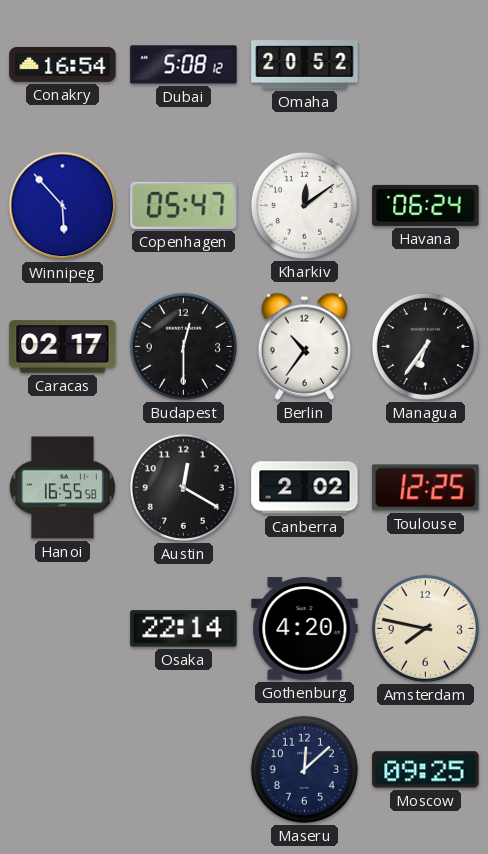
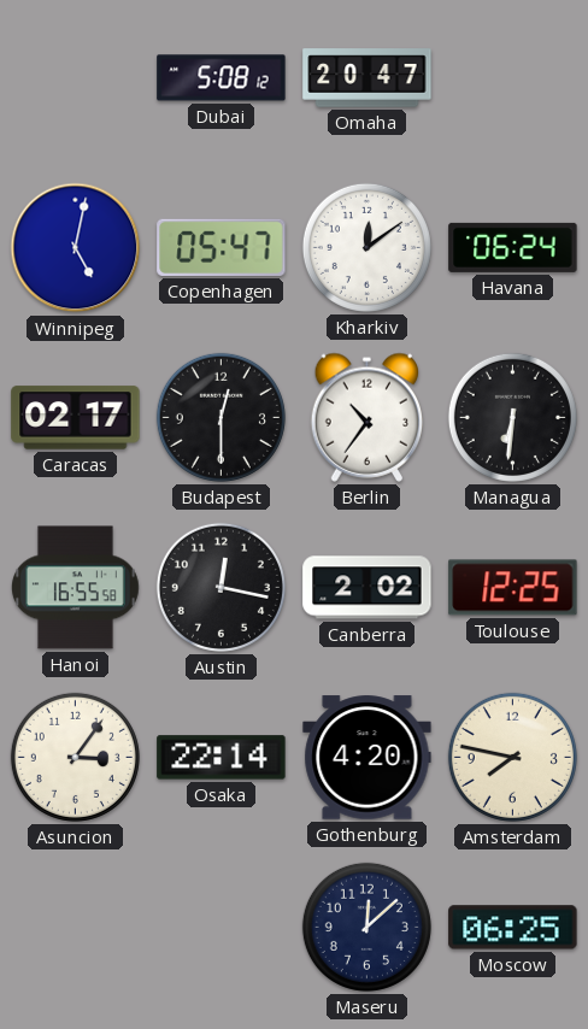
Conakry: 16:54 -> none (63, 64)
Omaha: 20:52 -> 20:47 (367, 78)
Winnipeg: 5:53 -> 5:02 (76, 248)
Managua: 6:36 -> 6:31 (512, 417)
Austin: 12:20 -> 12:17 (220, 587)
Asuncion: none -> 3:06 (75, 757)
Moscow: 09:25 -> 06:25 (513, 928)
